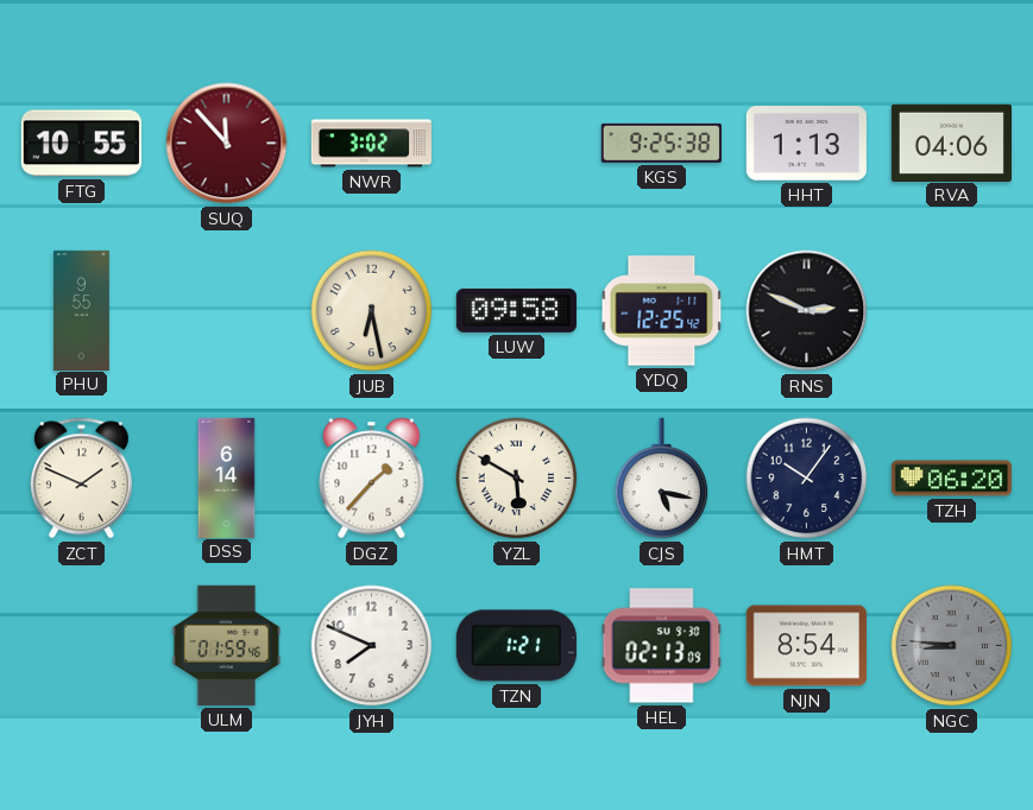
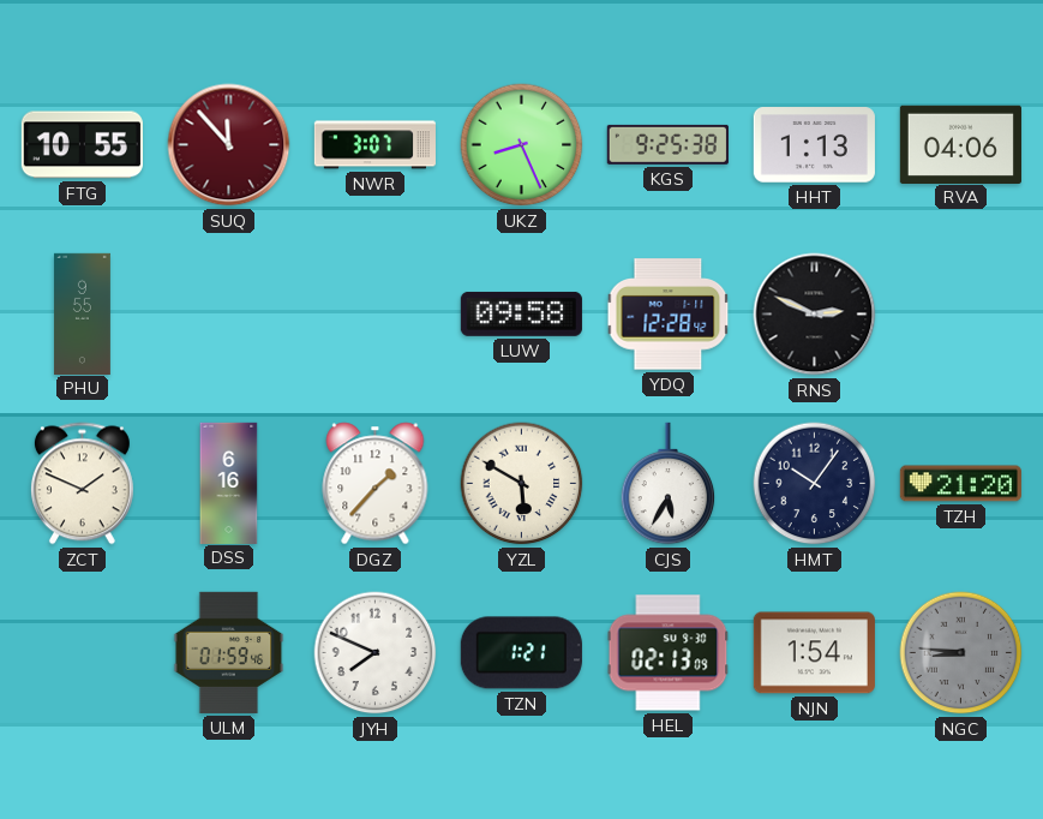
NWR: 3:02 -> 3:07 (374, 145)
UKZ: none -> 8:26 (522, 145)
JUB: 6:28 -> none (372, 311)
YDQ: 12:25 -> 12:28 (669, 315)
DSS: 6:14 -> 6:16 (229, 483)
CJS: 5:17 -> 5:35 (669, 484)
TZH: 06:20 -> 21:20 (960, 484)
NJN: 8:54 -> 1:54 (814, 653)
